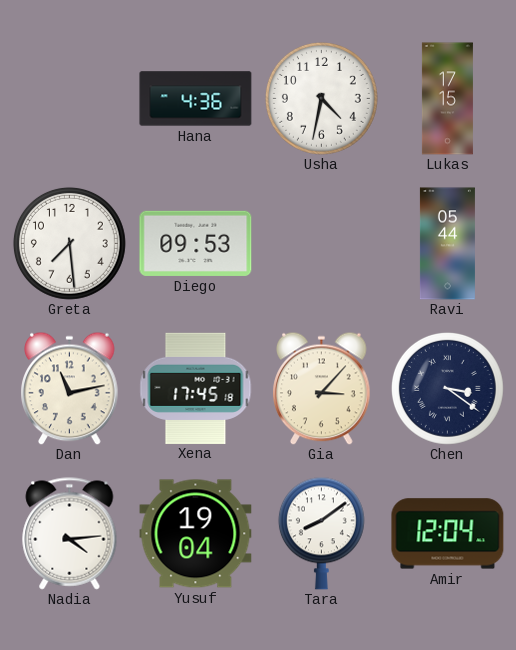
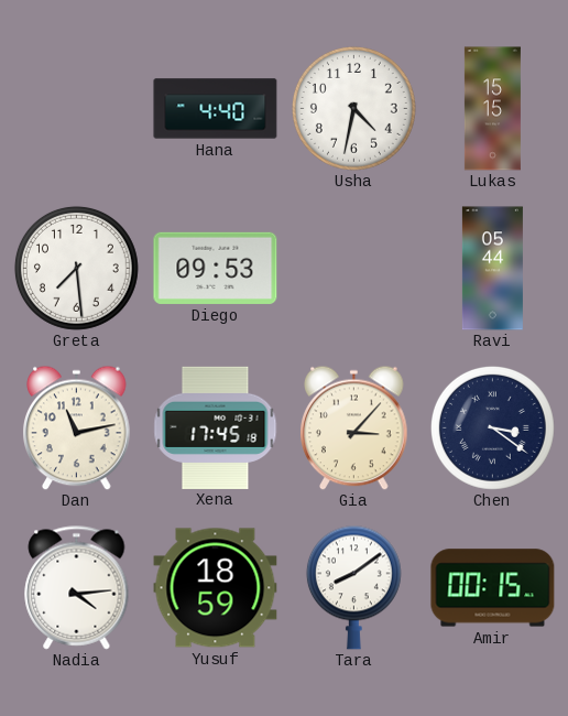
Hana: 4:36 -> 4:40 (216, 109)
Lukas: 17:15 -> 15:15 (492, 109)
Yusuf: 19:04 -> 18:59 (216, 588)
Amir: 12:04 -> 00:15 (493, 588)
